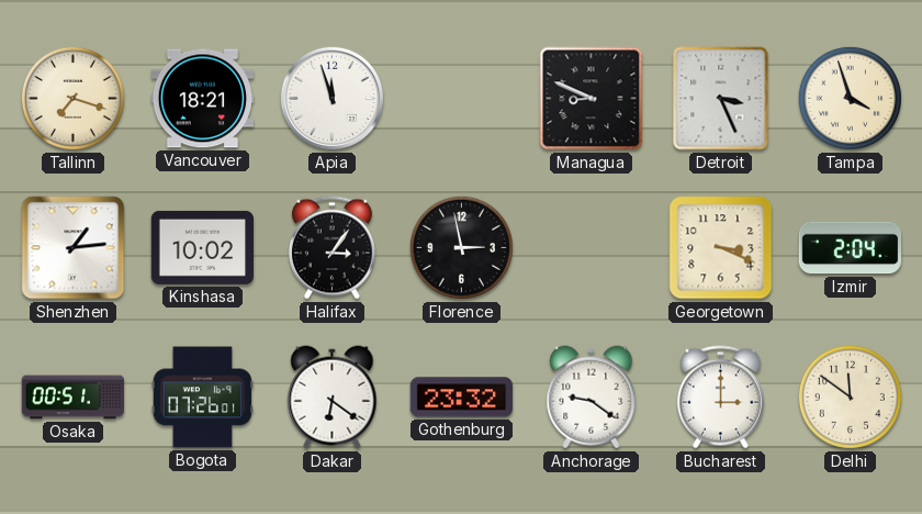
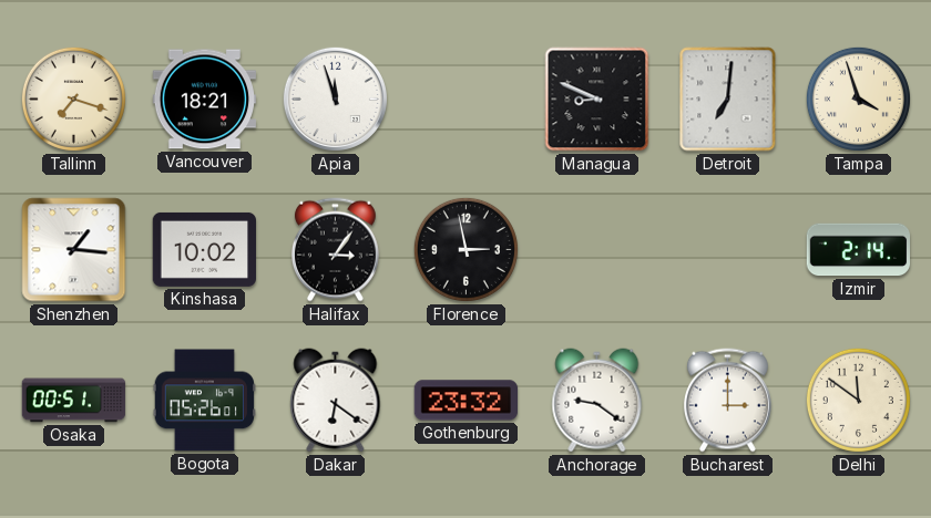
Detroit: 3:26 -> 7:01 (728, 100)
Shenzhen: 1:14 -> 1:16 (74, 250)
Georgetown: 3:19 -> none (721, 248)
Izmir: 2:04 -> 2:14 (859, 250)
Bogota: 07:26 -> 05:26 (204, 401)
